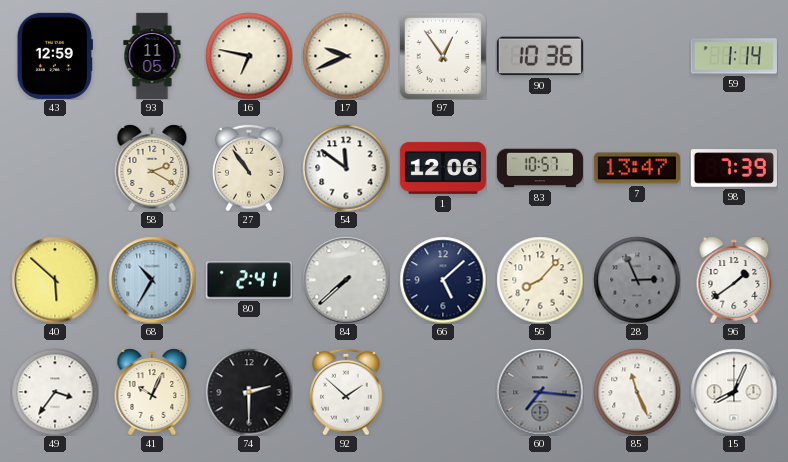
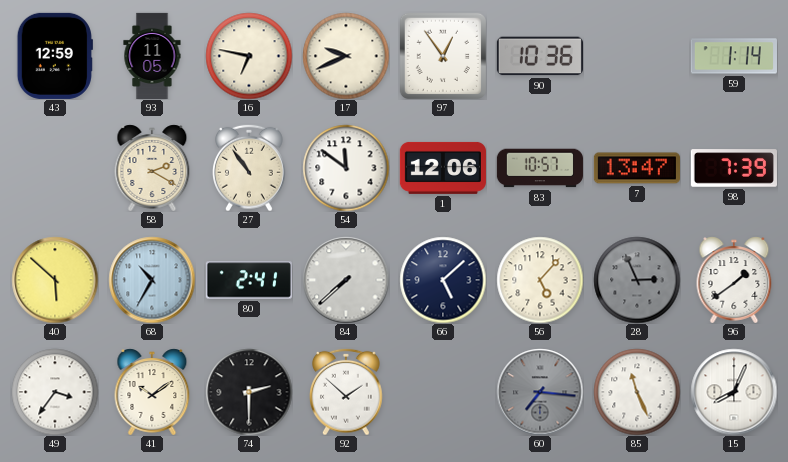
56: 8:07 -> 5:07 (540, 280)
41: 10:04 -> 10:09 (152, 392)
